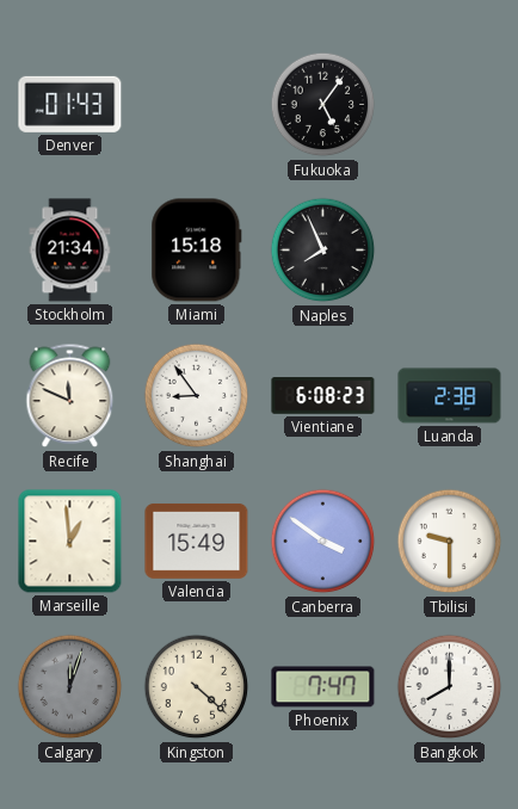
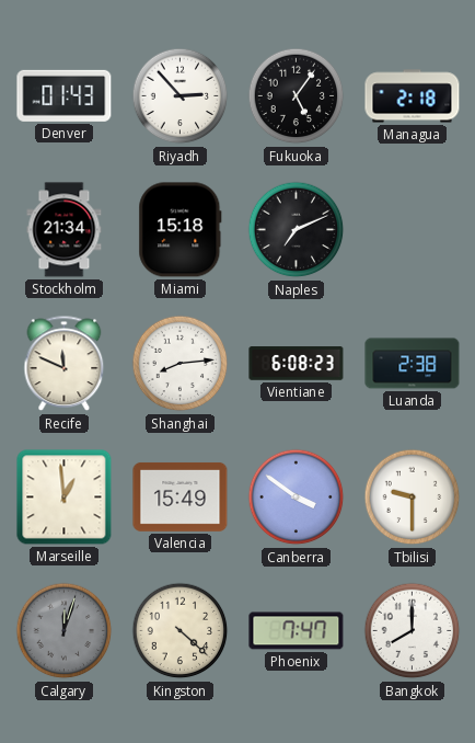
Riyadh: none -> 2:53 (181, 96)
Managua: none -> 2:18 (413, 96)
Naples: 7:56 -> 7:11 (297, 230)
Shanghai: 8:54 -> 8:14 (181, 364)
